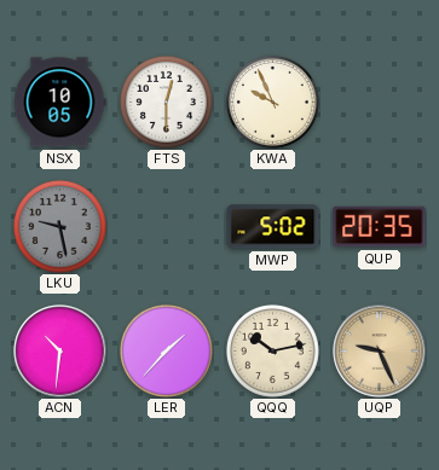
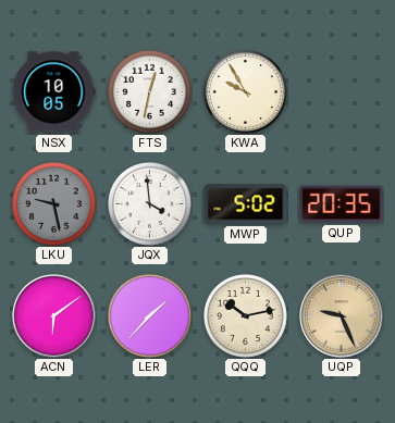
FTS: 12:30 -> 12:32 (149, 91)
KWA: 9:56 -> 9:55 (245, 91)
JQX: none -> 3:59 (149, 203)
ACN: 10:31 -> 6:09 (54, 316)
